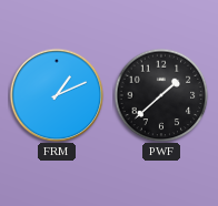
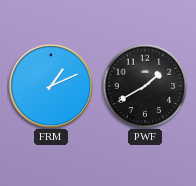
PWF: 1:38 -> 1:40 (145, 86)
